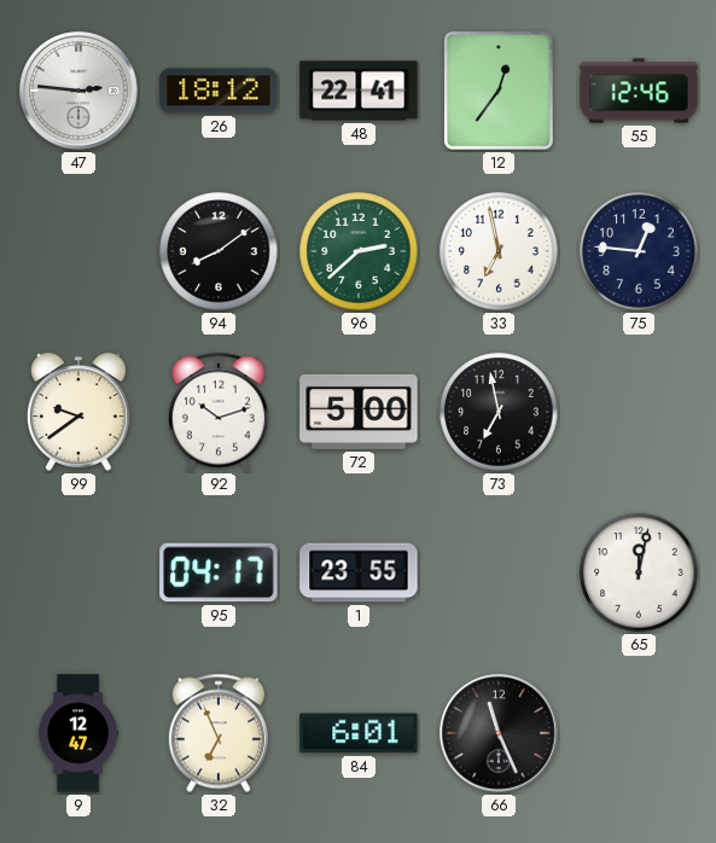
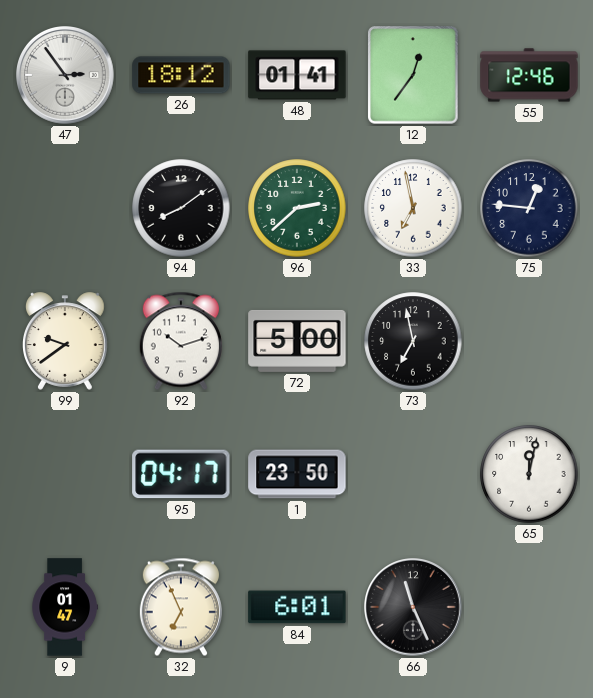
47: 2:46 -> 2:54 (66, 76)
48: 22:41 -> 01:41 (297, 75)
1: 23:55 -> 23:50 (297, 474)
9: 12:47 -> 01:47 (64, 607)
